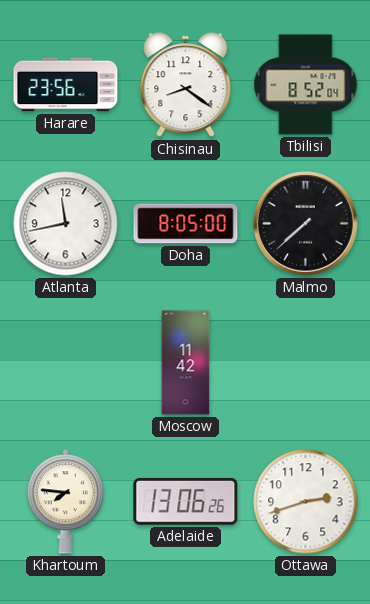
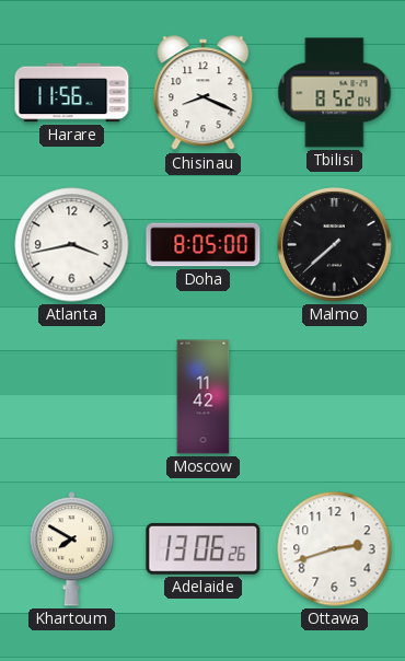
Harare: 23:56 -> 11:56 (72, 93)
Chisinau: 8:21 -> 8:19 (204, 93)
Atlanta: 11:43 -> 3:43 (72, 245)
Khartoum: 7:46 -> 7:50 (71, 549)
